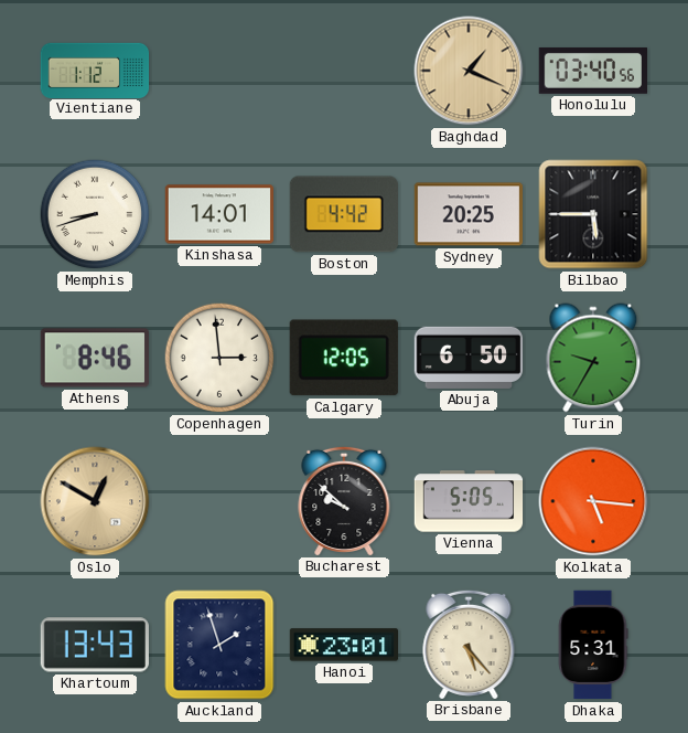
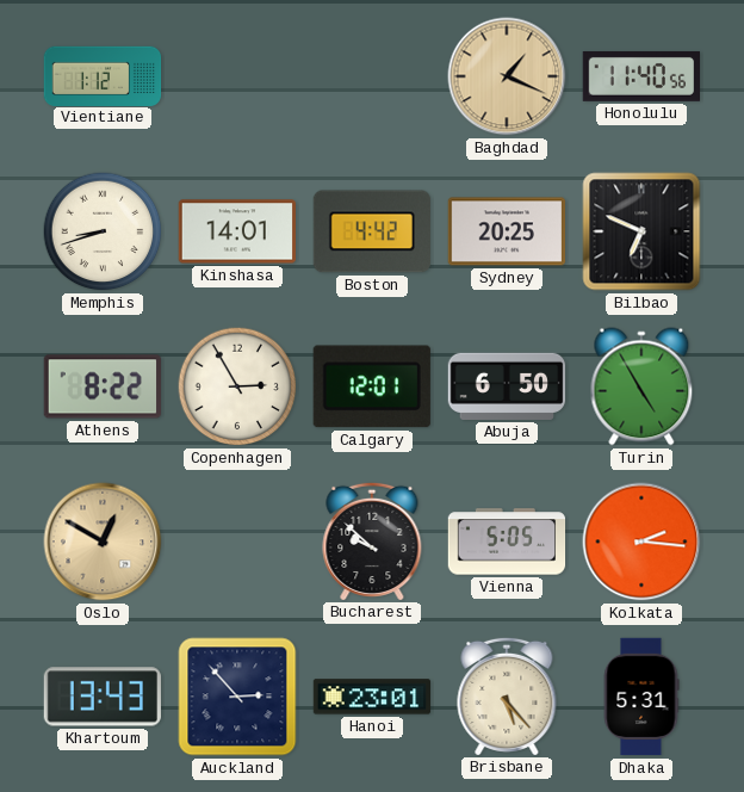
Honolulu: 03:40 -> 11:40 (640, 76)
Bilbao: 5:45 -> 6:49 (641, 231)
Athens: 8:46 -> 8:22 (101, 386)
Copenhagen: 2:59 -> 2:55 (237, 386)
Calgary: 12:05 -> 12:01 (372, 386)
Turin: 9:35 -> 4:55 (641, 386)
Kolkata: 5:16 -> 2:16 (641, 542)
Auckland: 1:57 -> 2:53 (237, 697)
